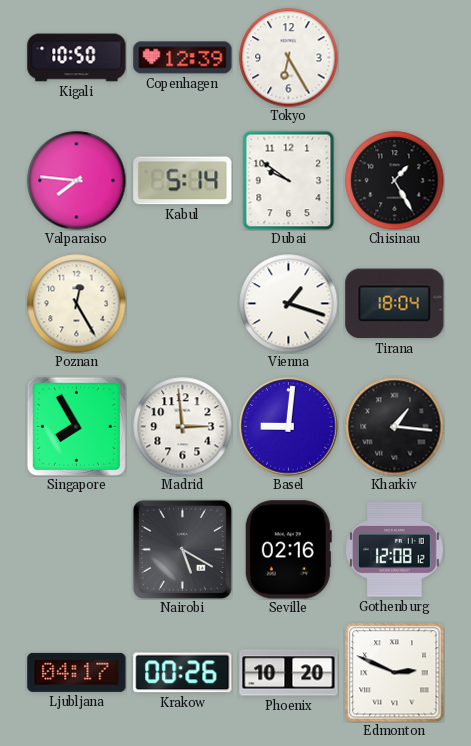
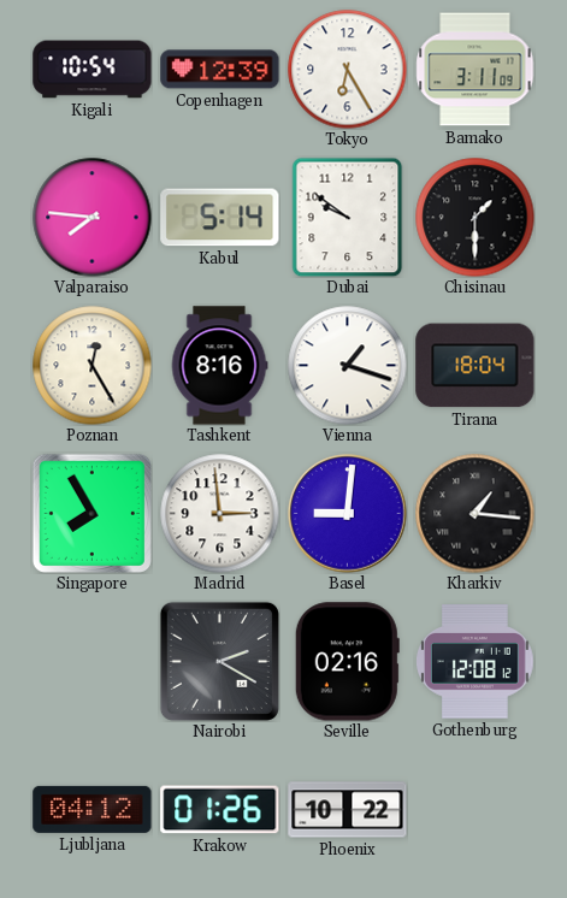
Kigali: 10:50 -> 10:54 (93, 70)
Bamako: none -> 3:11 (476, 70)
Chisinau: 1:25 -> 1:30 (476, 218)
Tashkent: none -> 8:16 (219, 366)
Nairobi: 5:20 -> 2:20 (219, 661)
Ljubljana: 04:17 -> 04:12 (93, 809)
Krakow: 00:26 -> 01:26 (220, 810)
Phoenix: 10:20 -> 10:22 (348, 810)
Edmonton: 2:49 -> none (395, 673)
